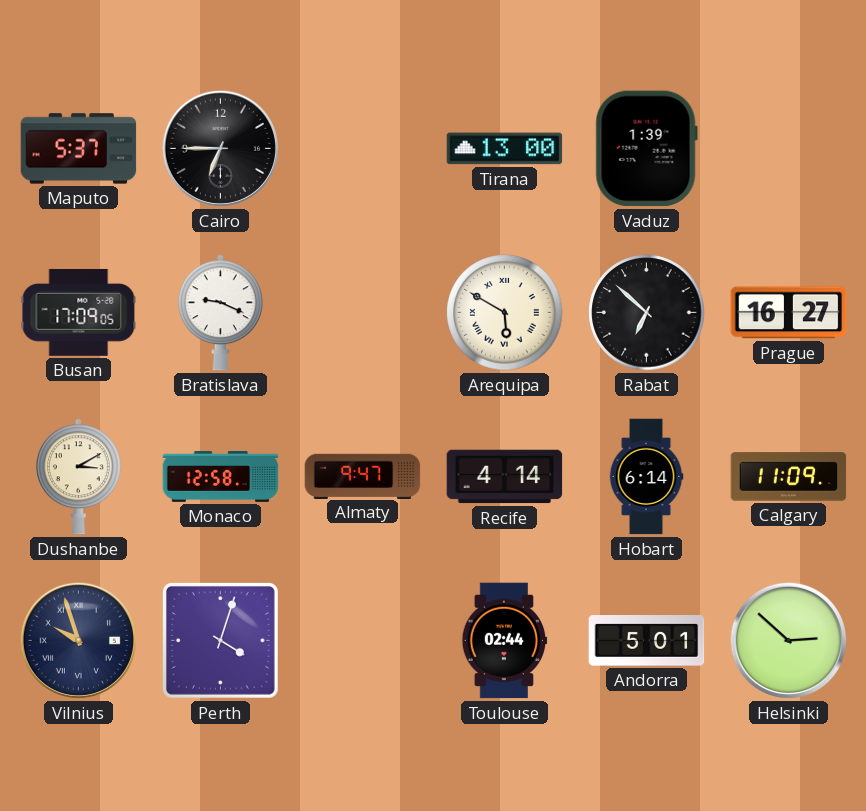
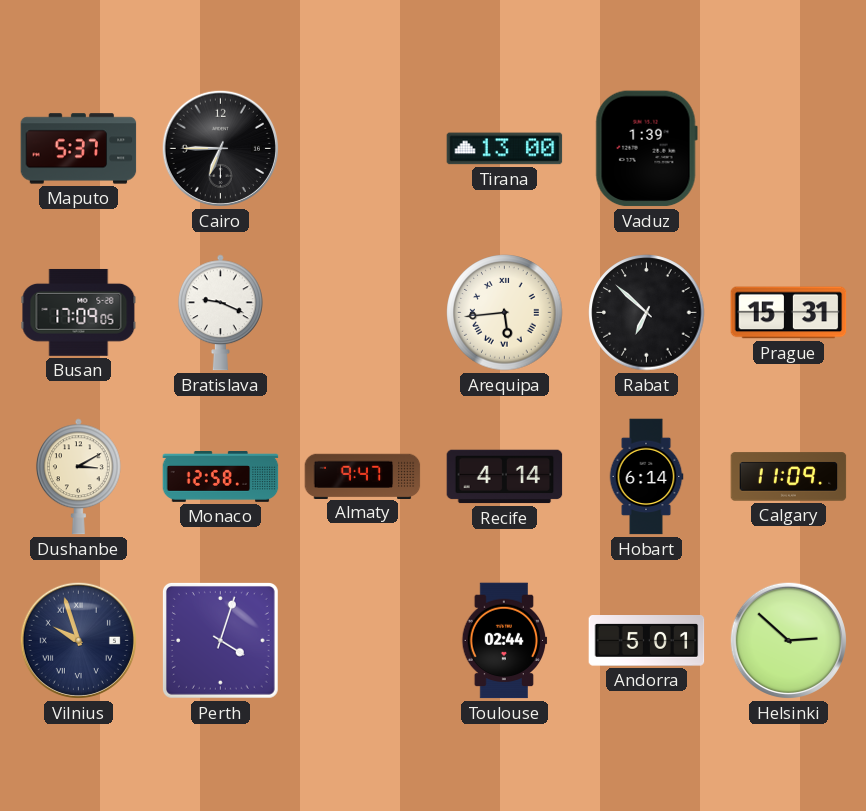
Arequipa: 5:50 -> 5:44 (505, 313)
Prague: 16:27 -> 15:31 (789, 313)
